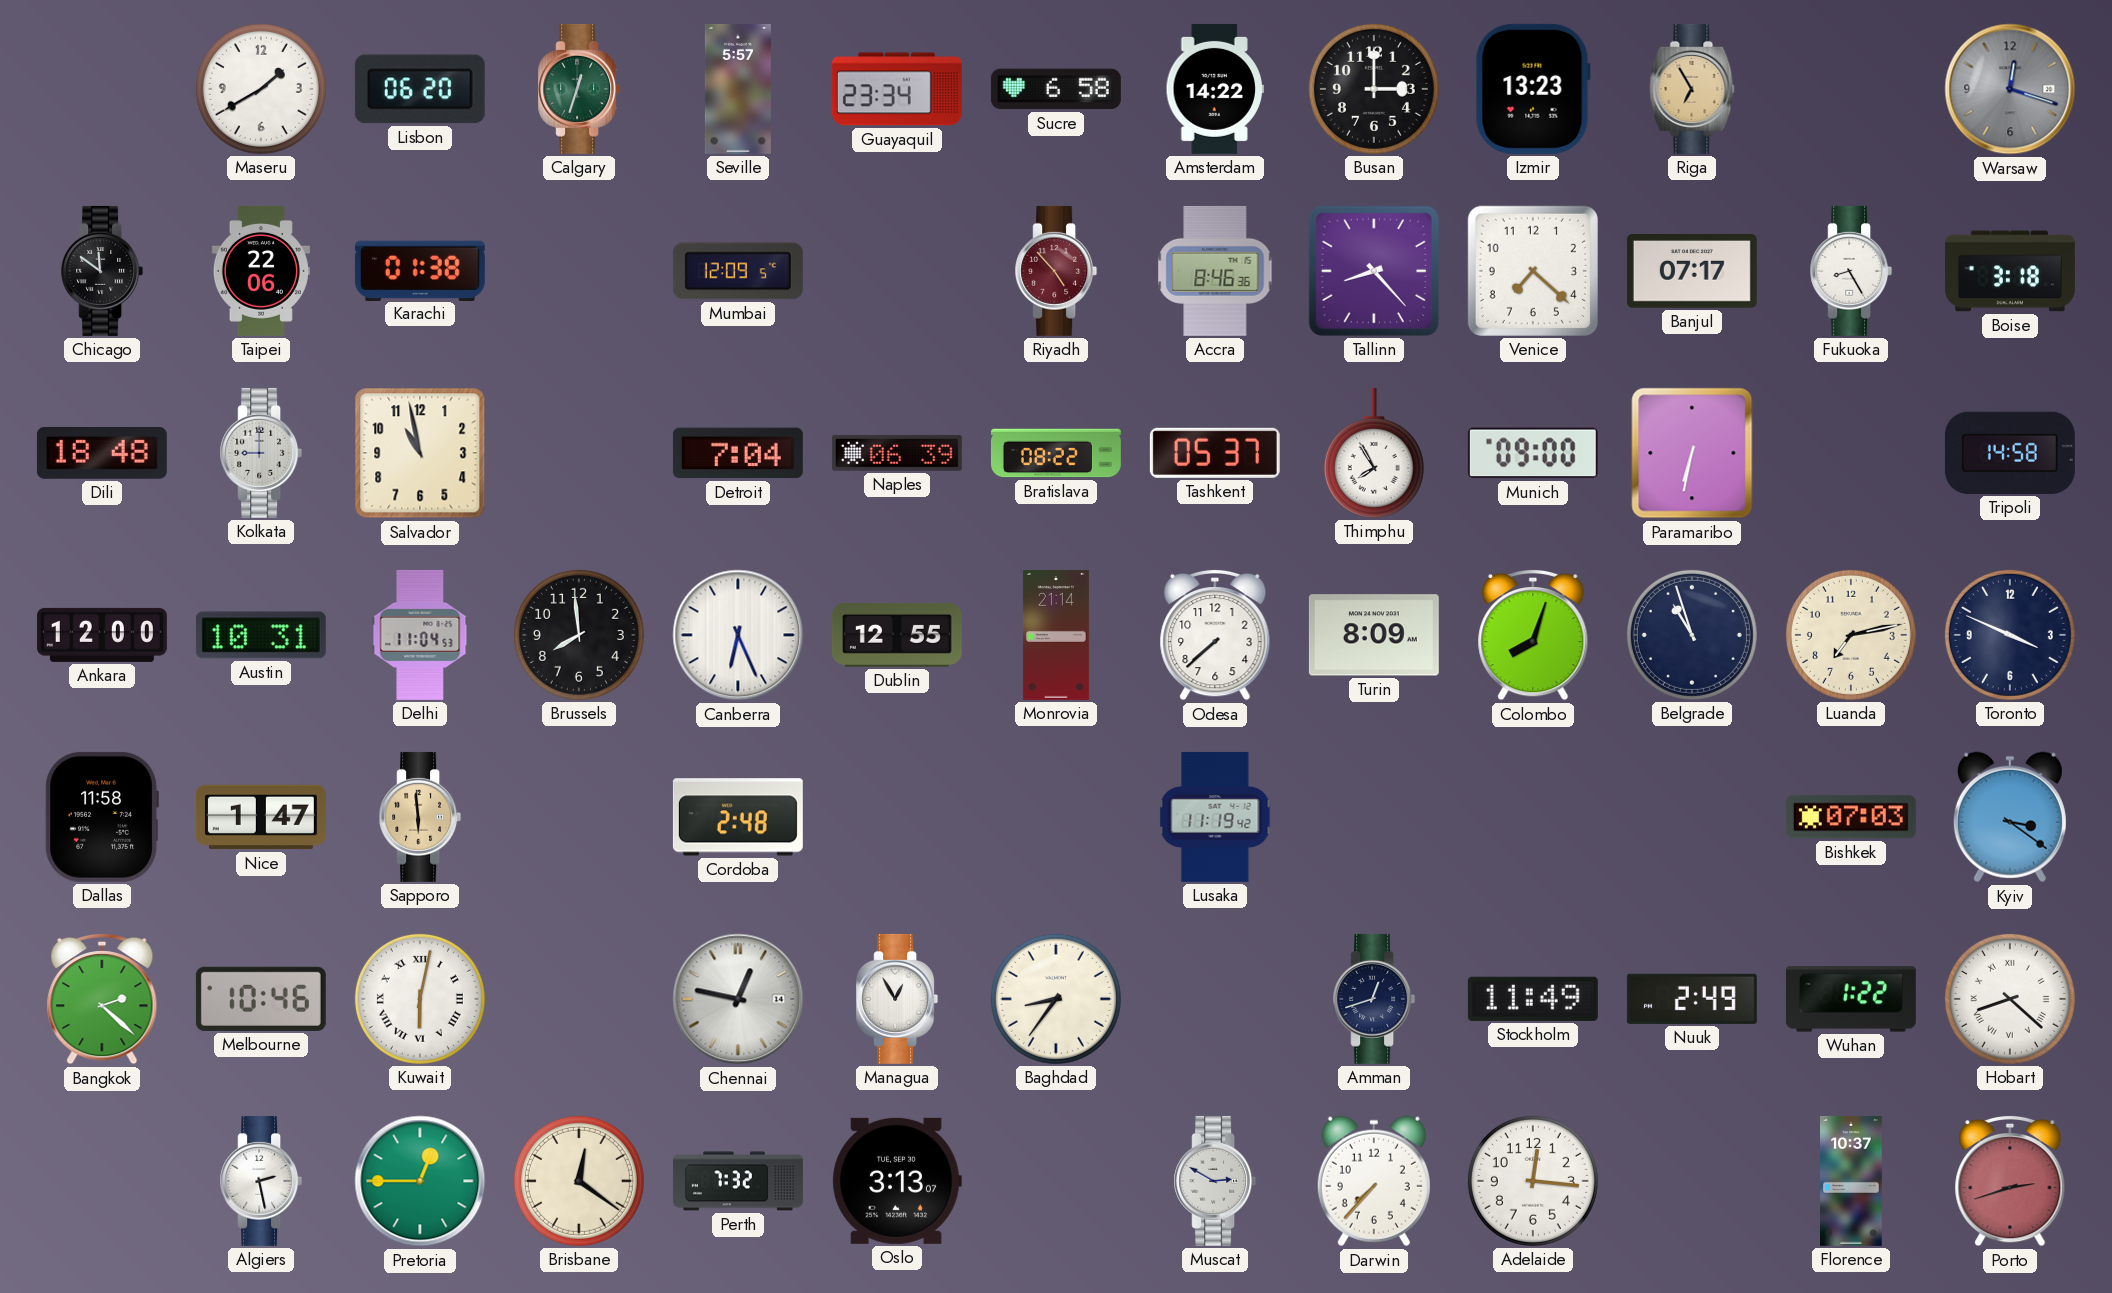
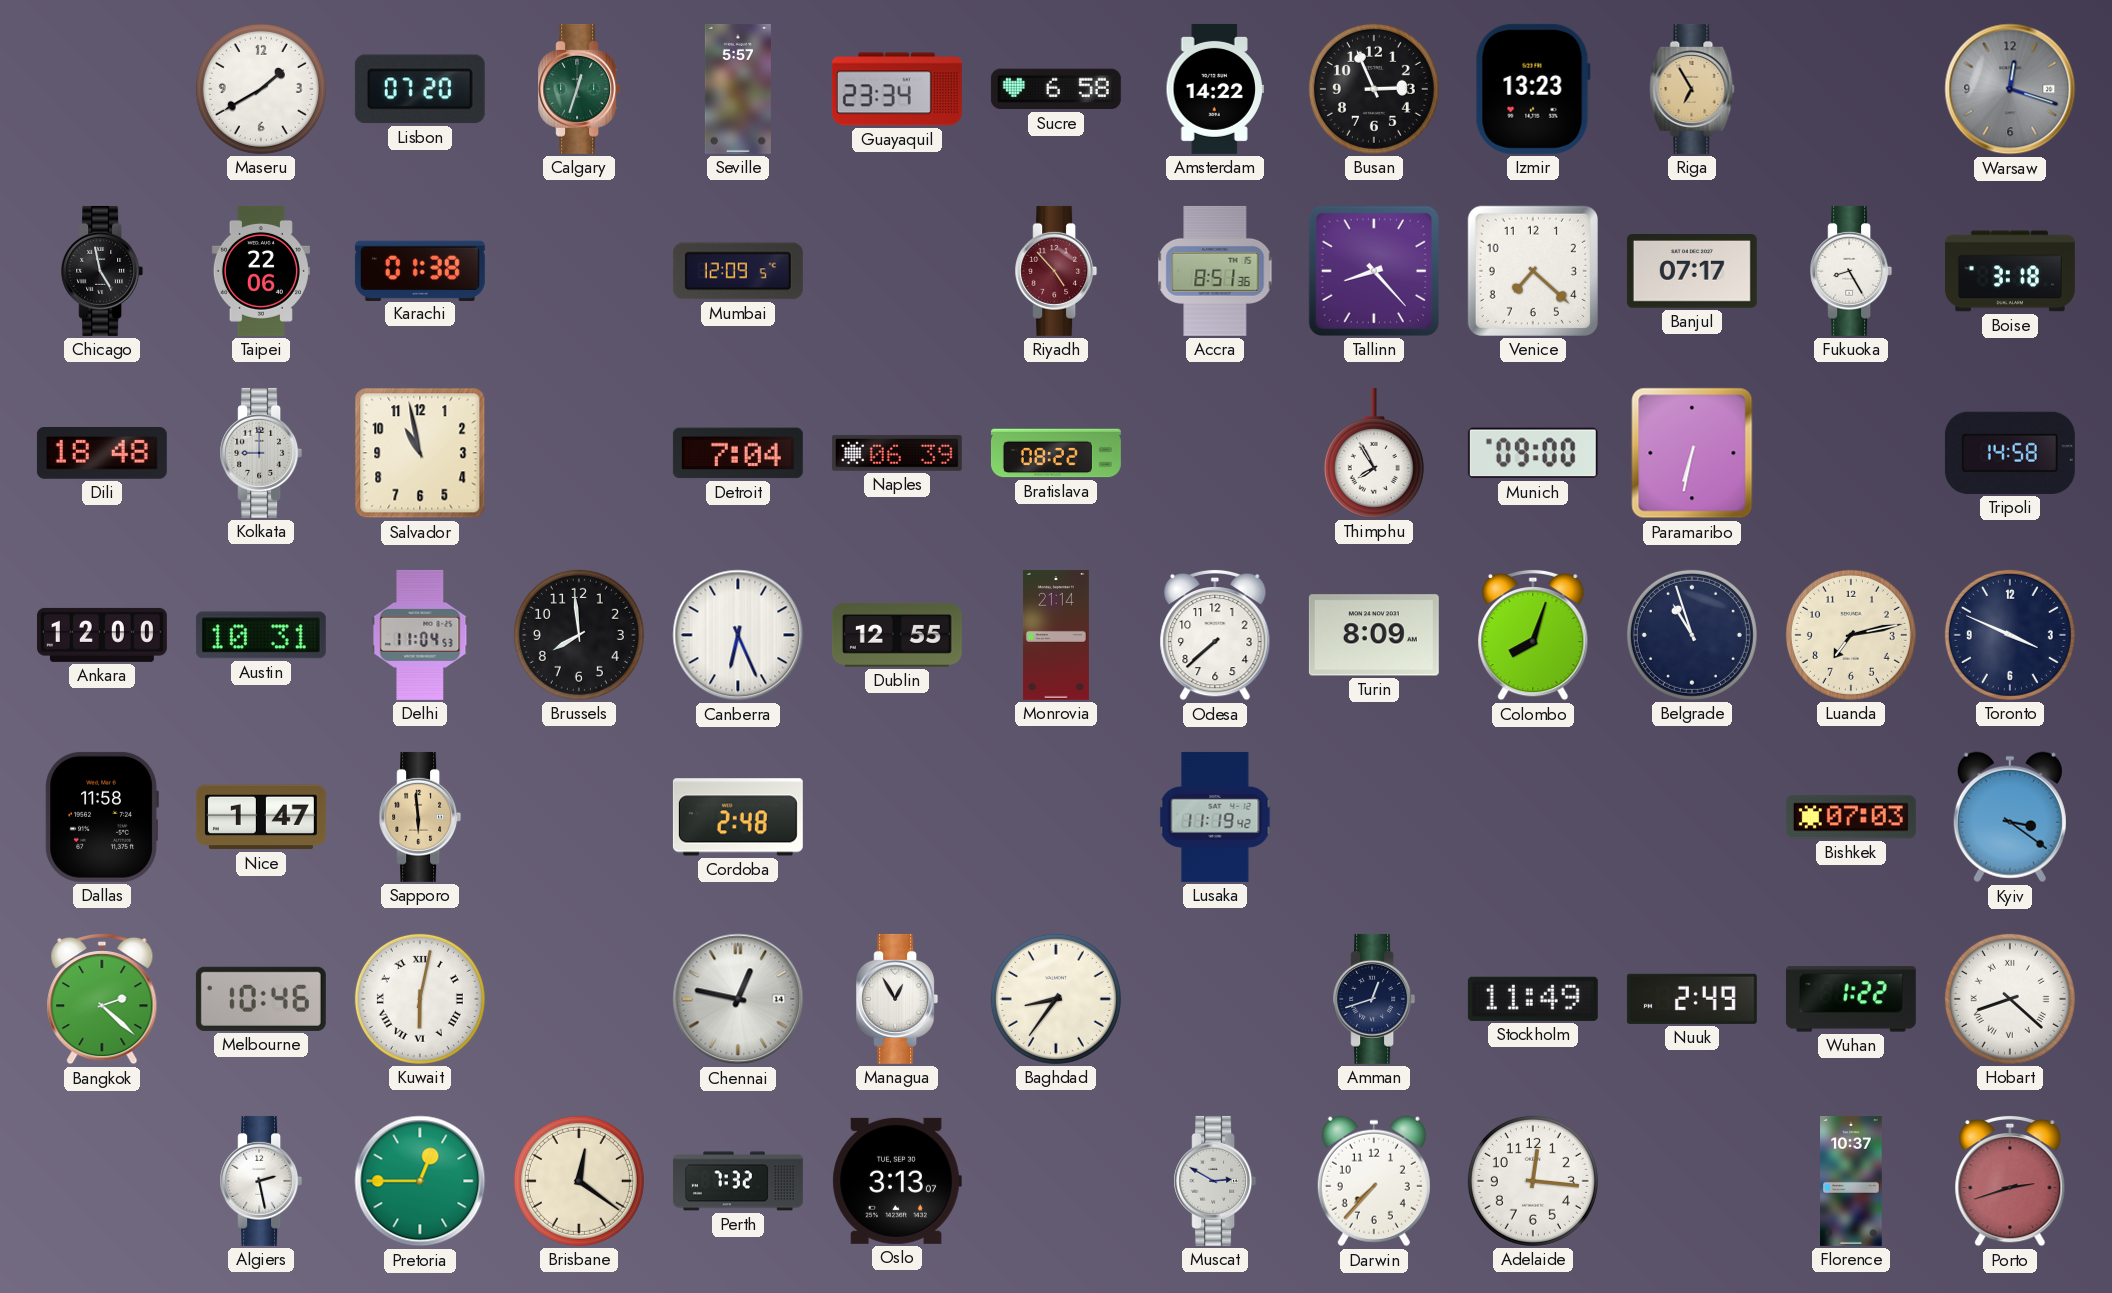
Lisbon: 06:20 -> 07:20 (420, 89)
Busan: 3:00 -> 2:56 (1374, 89)
Chicago: 11:51 -> 4:58 (102, 271)
Accra: 8:46 -> 8:51 (1215, 271)
Tashkent: 05:37 -> none (1215, 453)
